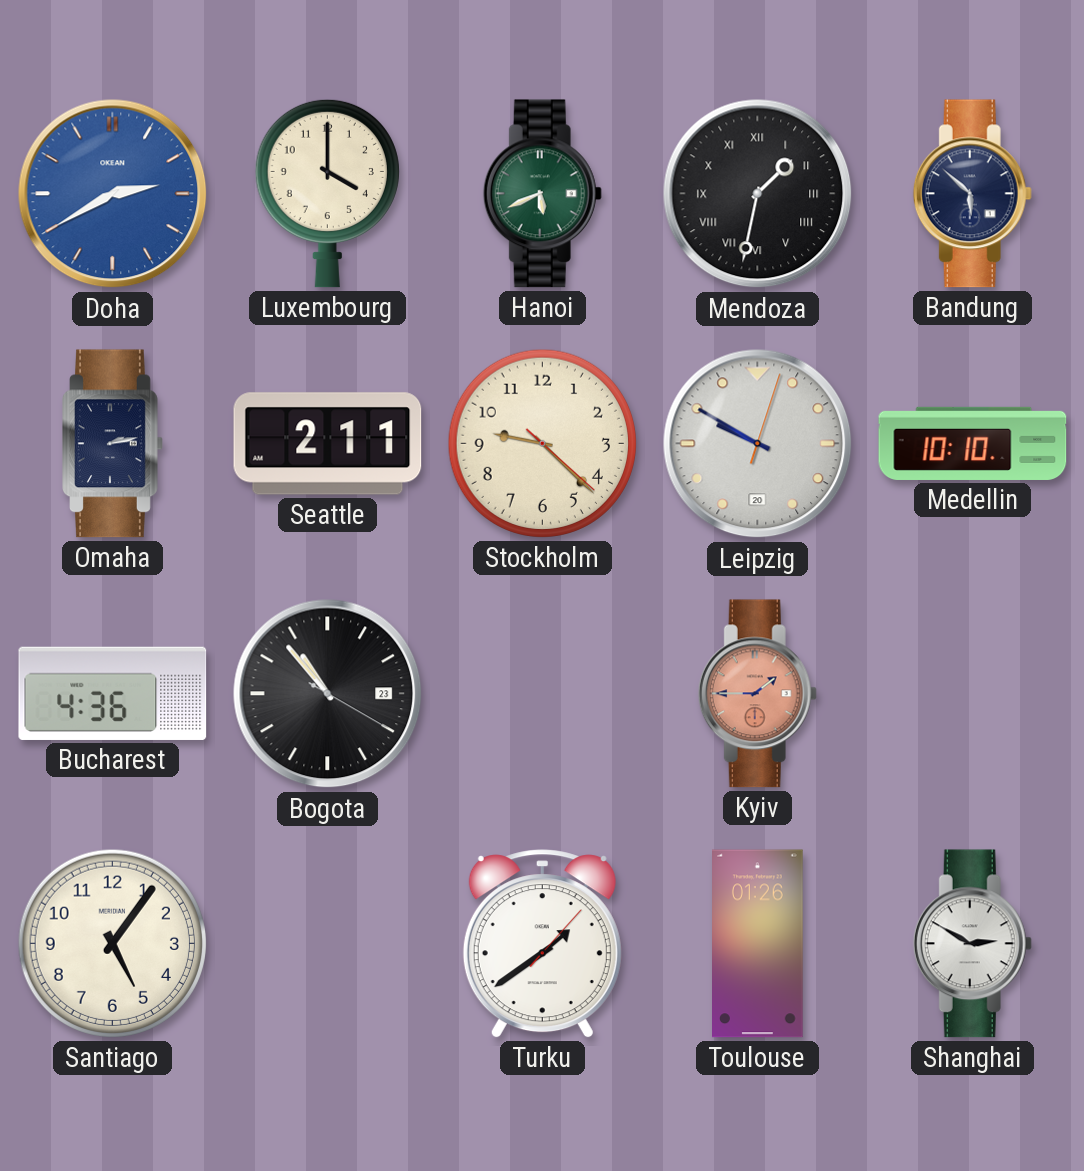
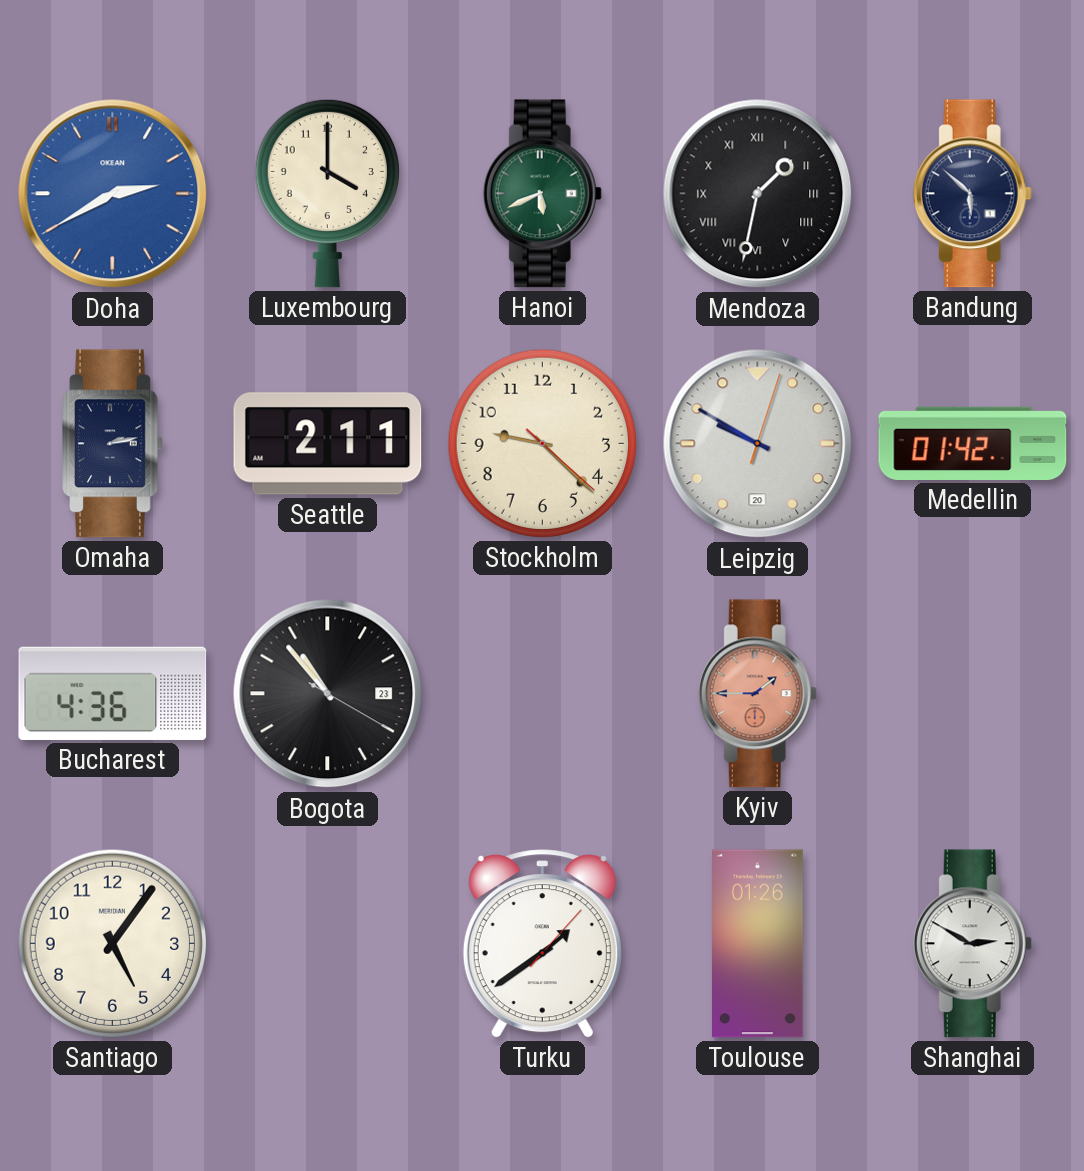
Medellin: 10:10 -> 01:42 (973, 443)
